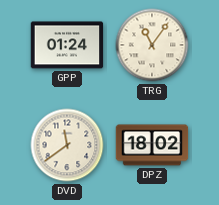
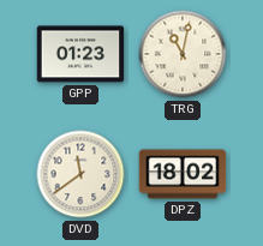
GPP: 01:24 -> 01:23 (80, 54)
TRG: 11:06 -> 11:02 (183, 54)
